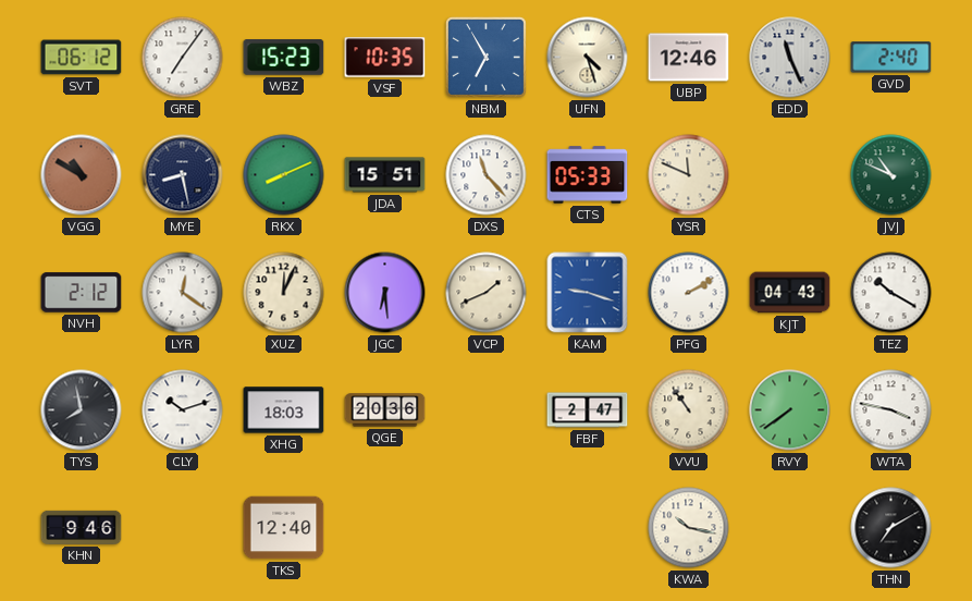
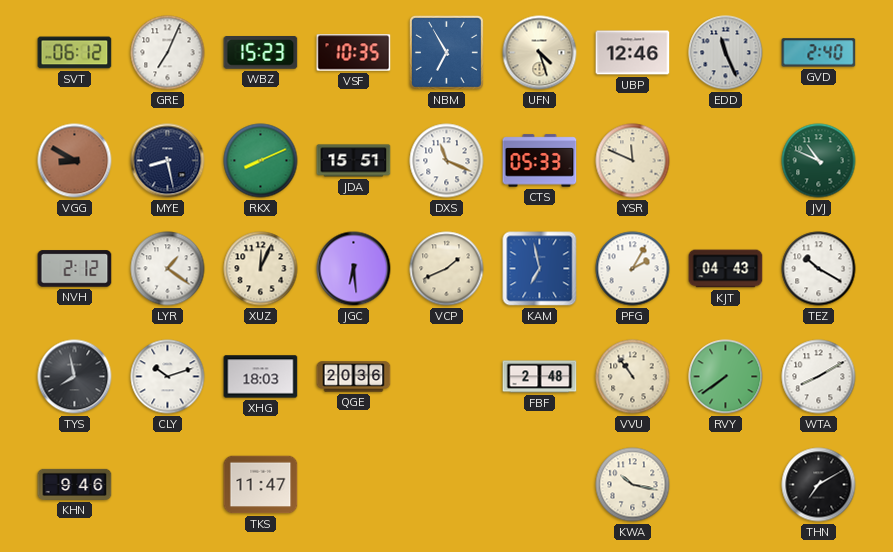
GRE: 7:06 -> 7:04 (168, 53)
VGG: 10:50 -> 8:50 (75, 161)
DXS: 11:23 -> 11:19 (447, 161)
LYR: 12:21 -> 1:21 (168, 269)
KAM: 9:18 -> 6:58 (540, 269)
PFG: 2:10 -> 2:05 (633, 269)
FBF: 2:47 -> 2:48 (540, 377)
WTA: 3:47 -> 8:10 (819, 377)
TKS: 12:40 -> 11:47 (261, 485)
